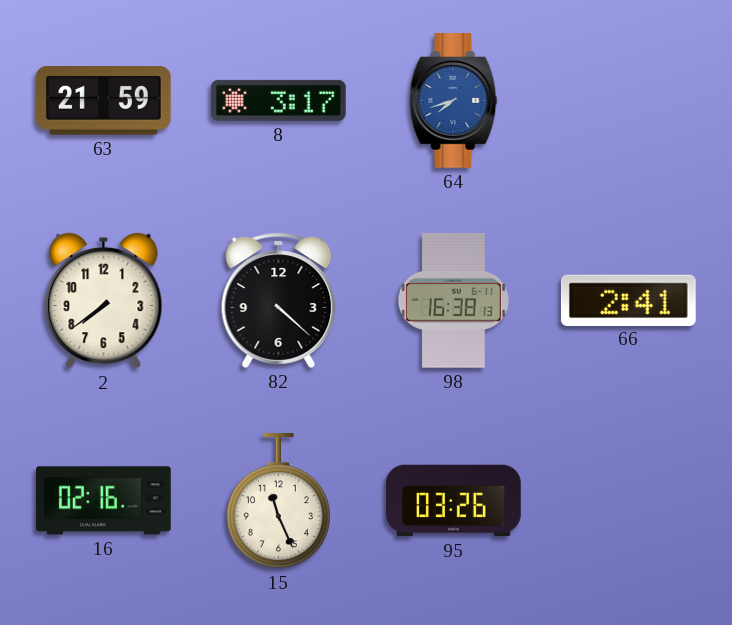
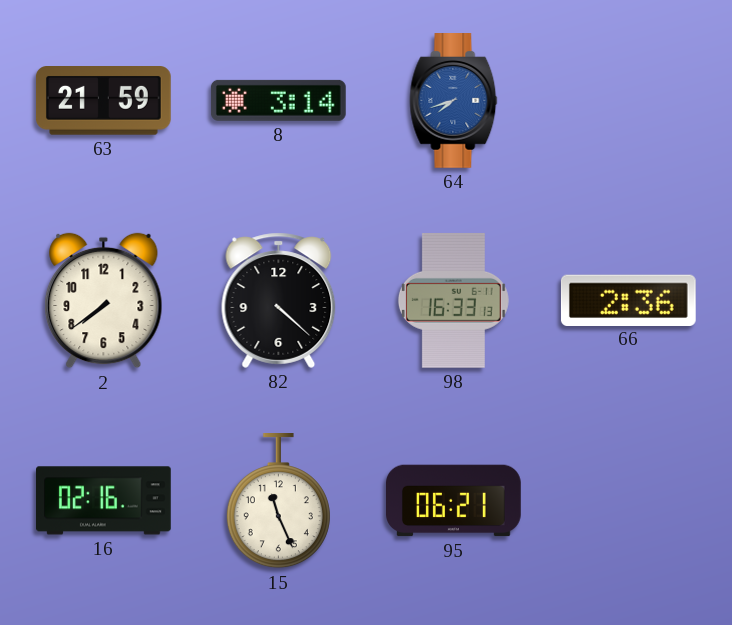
8: 3:17 -> 3:14 (278, 100)
98: 16:38 -> 16:33 (453, 300)
66: 2:41 -> 2:36 (628, 300)
95: 03:26 -> 06:21 (454, 501)
